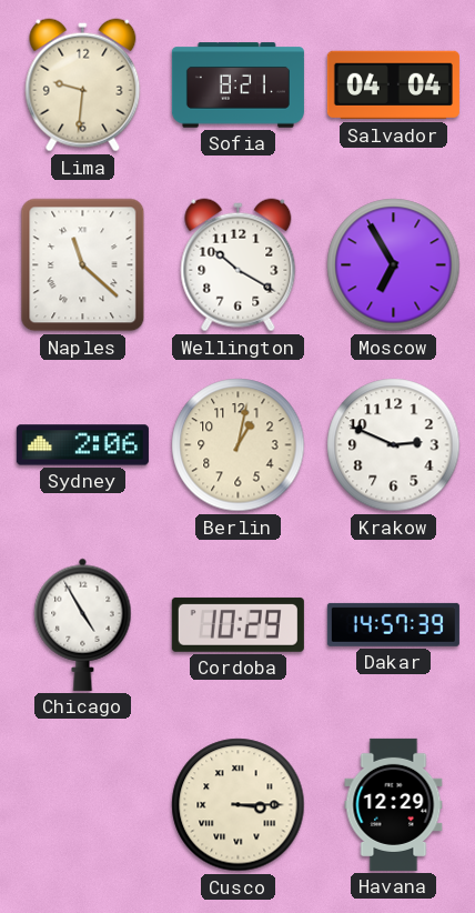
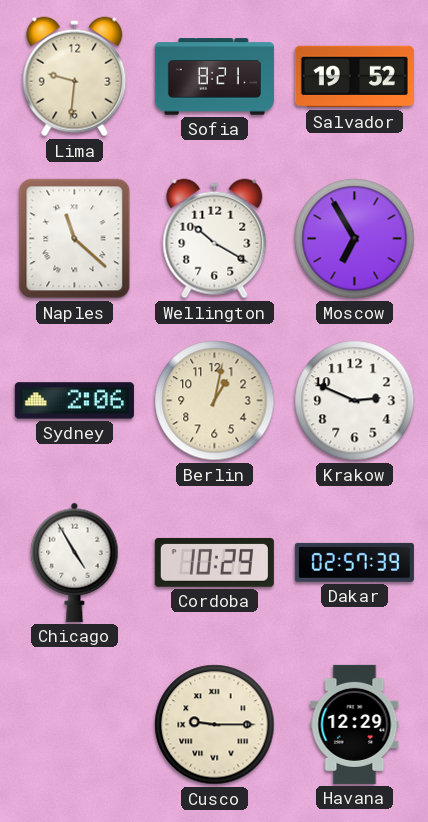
Salvador: 04:04 -> 19:52 (354, 77)
Dakar: 14:57 -> 02:57 (354, 562)
Cusco: 3:15 -> 9:15 (215, 725)
